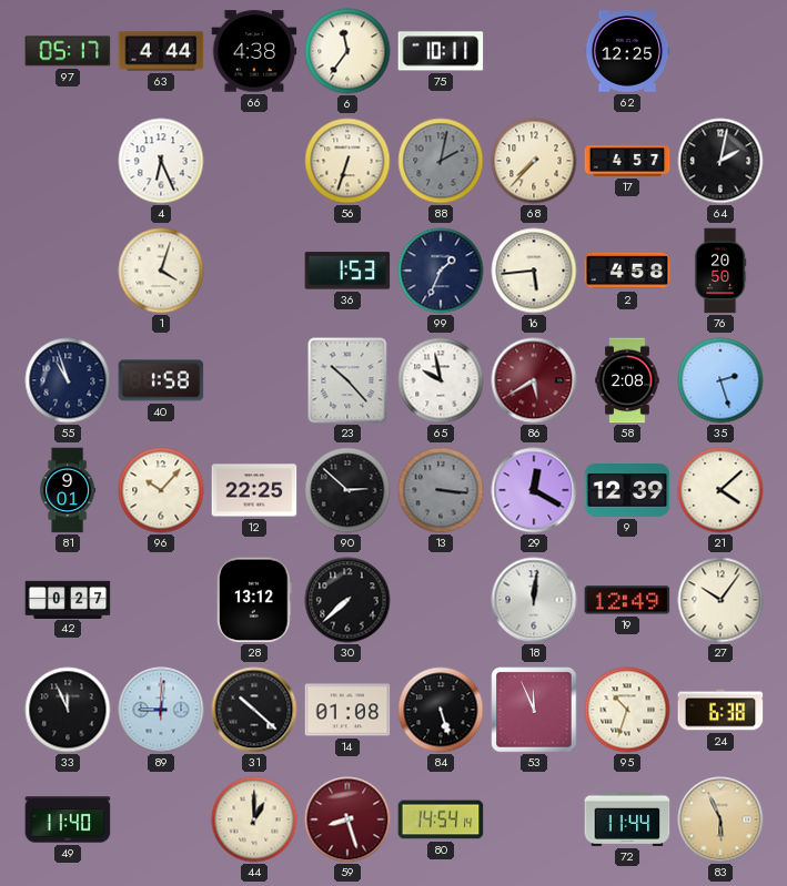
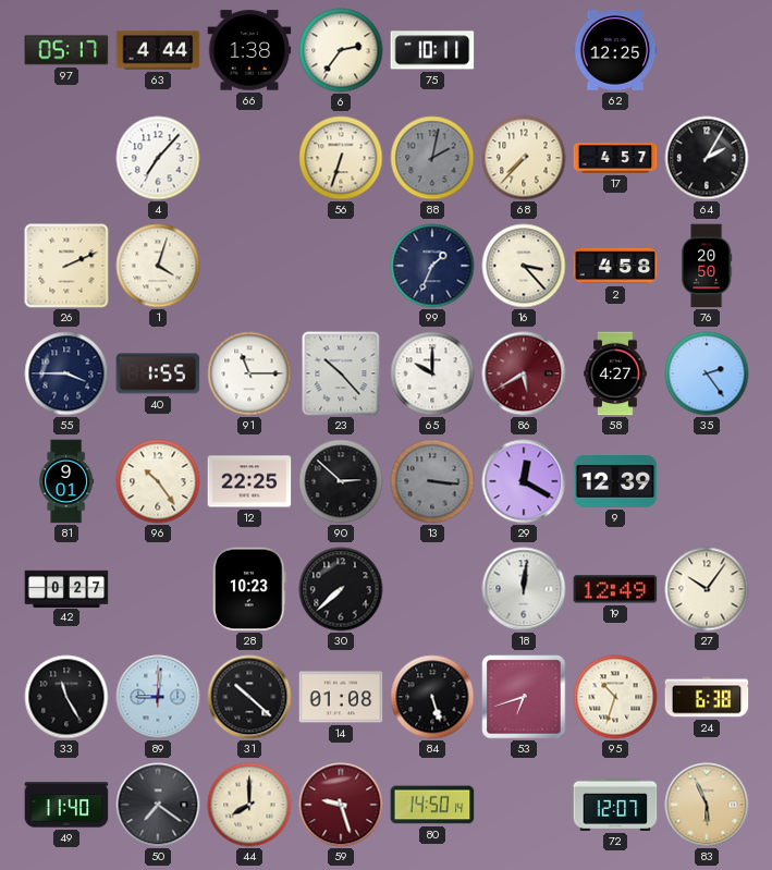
66: 4:38 -> 1:38 (249, 50)
6: 11:36 -> 2:36 (341, 50)
4: 6:26 -> 7:07 (158, 158)
64: 2:02 -> 2:05 (707, 158)
26: none -> 2:11 (66, 266)
36: 1:53 -> none (347, 271)
16: 5:44 -> 3:23 (524, 266)
55: 10:57 -> 3:45 (66, 373)
40: 1:58 -> 1:55 (158, 373)
91: none -> 11:15 (249, 373)
65: 9:58 -> 10:00 (432, 373)
58: 2:08 -> 4:27 (615, 373)
35: 2:27 -> 2:24 (707, 373)
96: 10:07 -> 10:24 (158, 481)
21: 4:08 -> none (720, 490)
28: 13:12 -> 10:23 (249, 589)
33: 11:56 -> 11:25 (66, 697)
53: 11:56 -> 6:42 (524, 697)
50: none -> 7:21 (158, 805)
44: 1:00 -> 8:00 (249, 805)
59: 8:27 -> 9:27 (341, 805)
80: 14:54 -> 14:50 (432, 805)
72: 11:44 -> 12:07 (615, 805)
